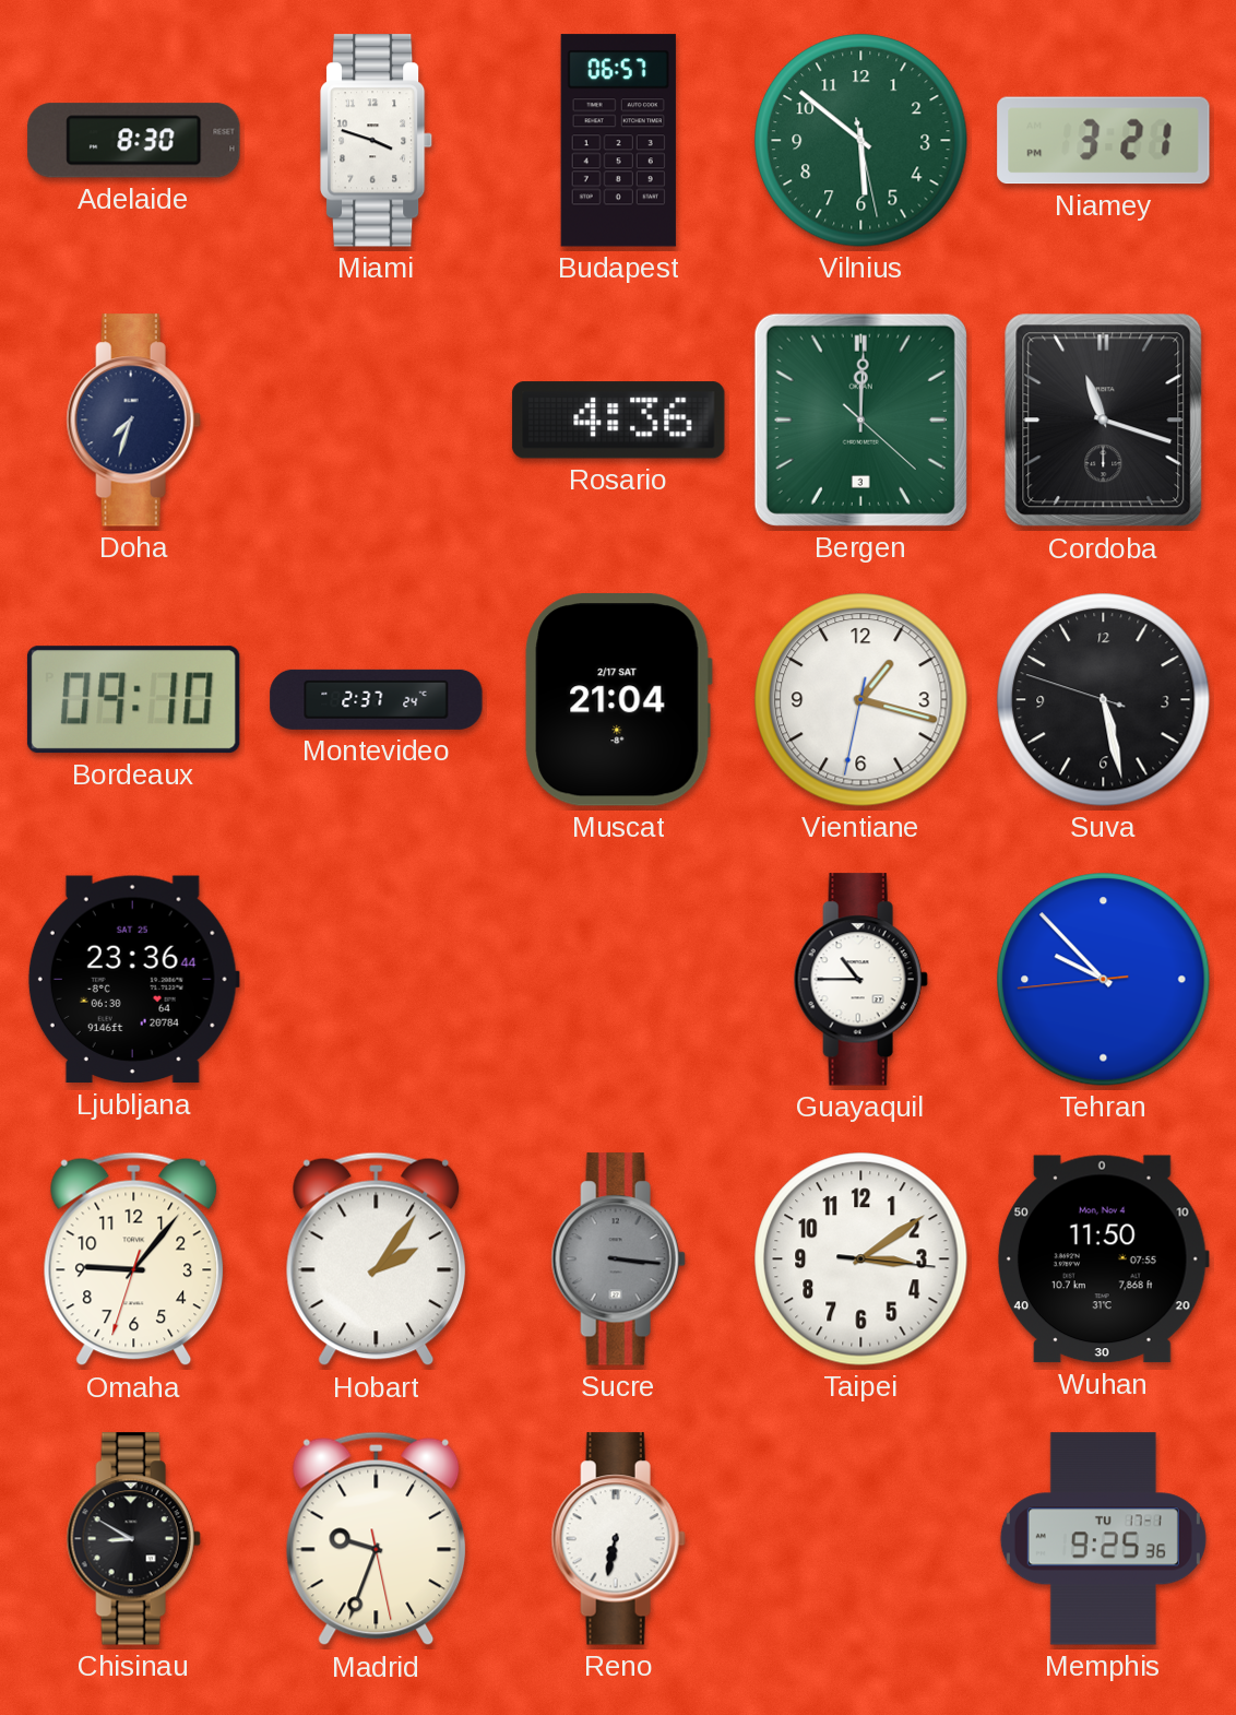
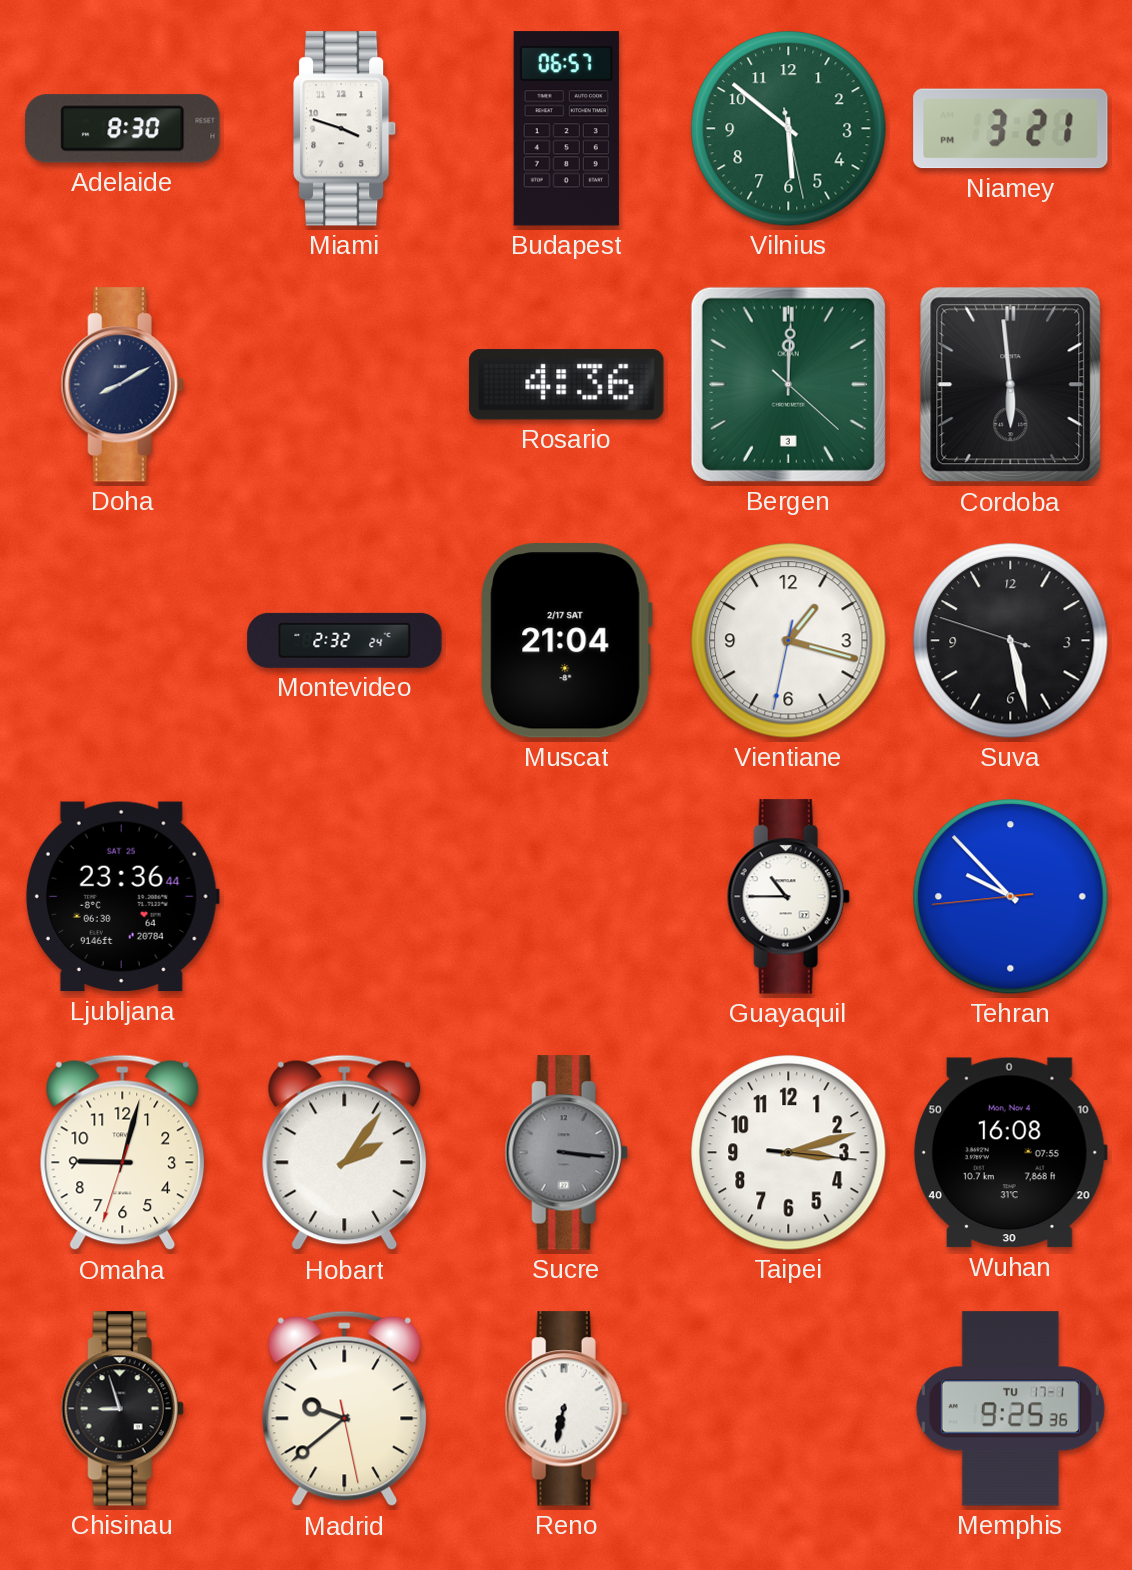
Doha: 7:33 -> 8:10 (122, 385)
Cordoba: 11:18 -> 5:59 (1011, 385)
Bordeaux: 09:10 -> none (133, 700)
Montevideo: 2:37 -> 2:32 (345, 640)
Omaha: 9:06 -> 9:02 (123, 1153)
Taipei: 3:09 -> 3:12 (789, 1153)
Wuhan: 11:50 -> 16:08 (1010, 1153)
Chisinau: 8:50 -> 8:57 (122, 1409)
Madrid: 9:33 -> 9:38 (345, 1409)
